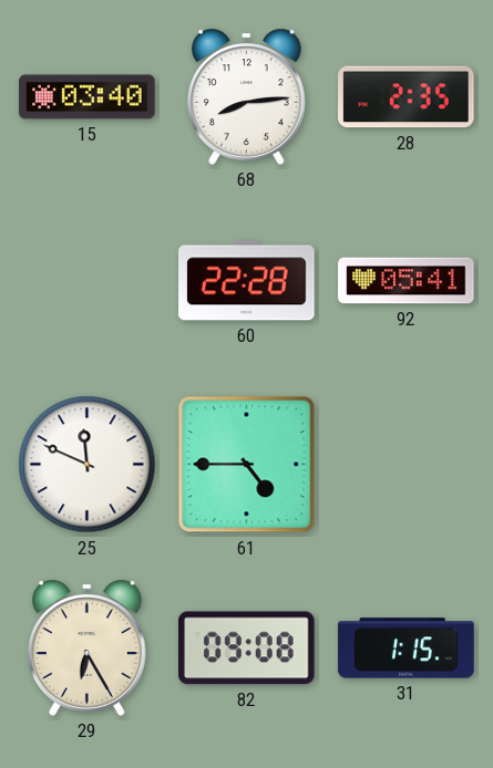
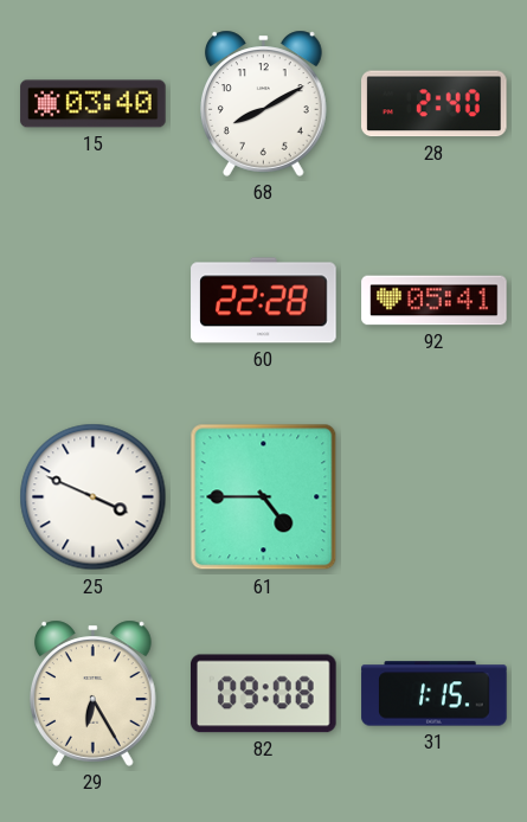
68: 8:14 -> 8:10 (264, 103)
28: 2:35 -> 2:40 (435, 104)
25: 11:49 -> 3:49 (94, 497)
